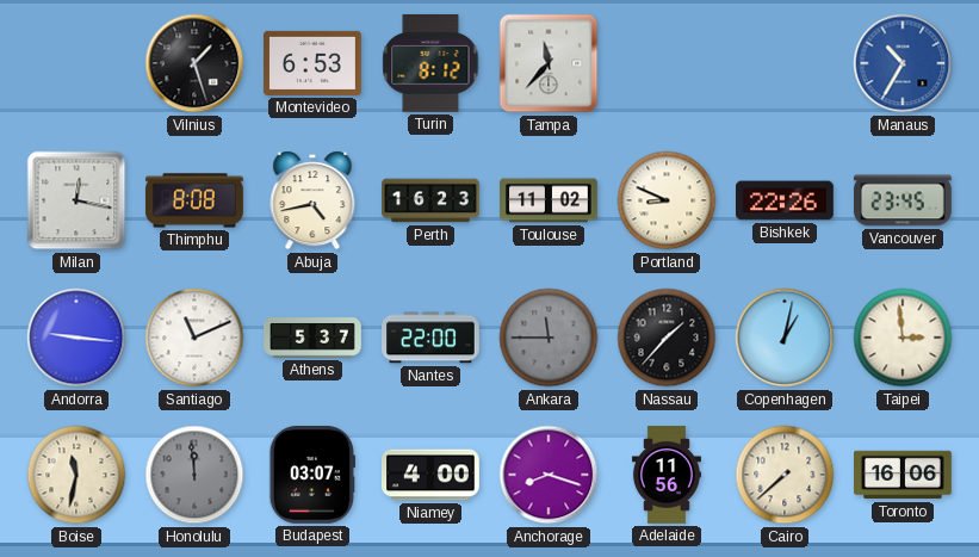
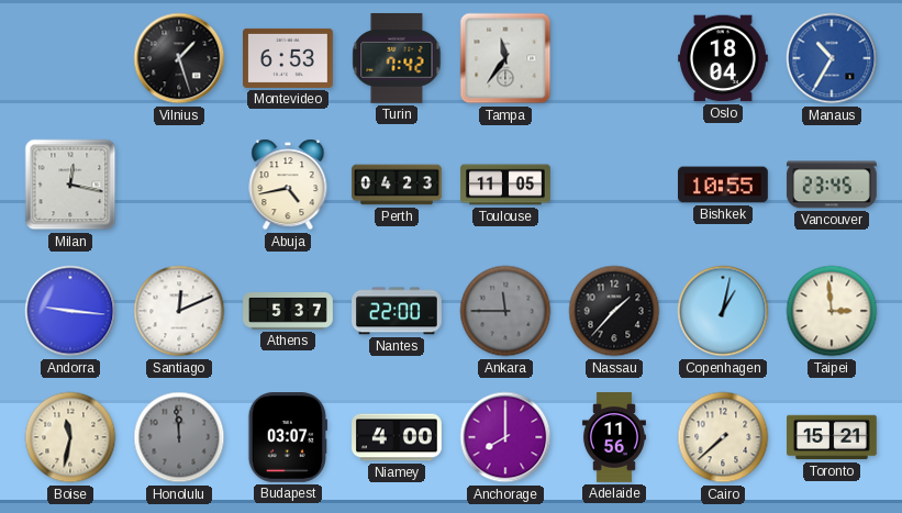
Turin: 8:12 -> 7:42 (397, 58)
Tampa: 11:37 -> 11:36 (505, 58)
Oslo: none -> 18:04 (724, 58)
Thimphu: 8:08 -> none (196, 200)
Perth: 16:23 -> 04:23 (397, 185)
Toulouse: 11:02 -> 11:05 (505, 185)
Portland: 8:49 -> none (667, 200)
Bishkek: 22:26 -> 10:55 (724, 185)
Santiago: 11:11 -> 12:11 (179, 311)
Anchorage: 8:18 -> 8:00 (505, 437)
Toronto: 16:06 -> 15:21 (833, 437)
